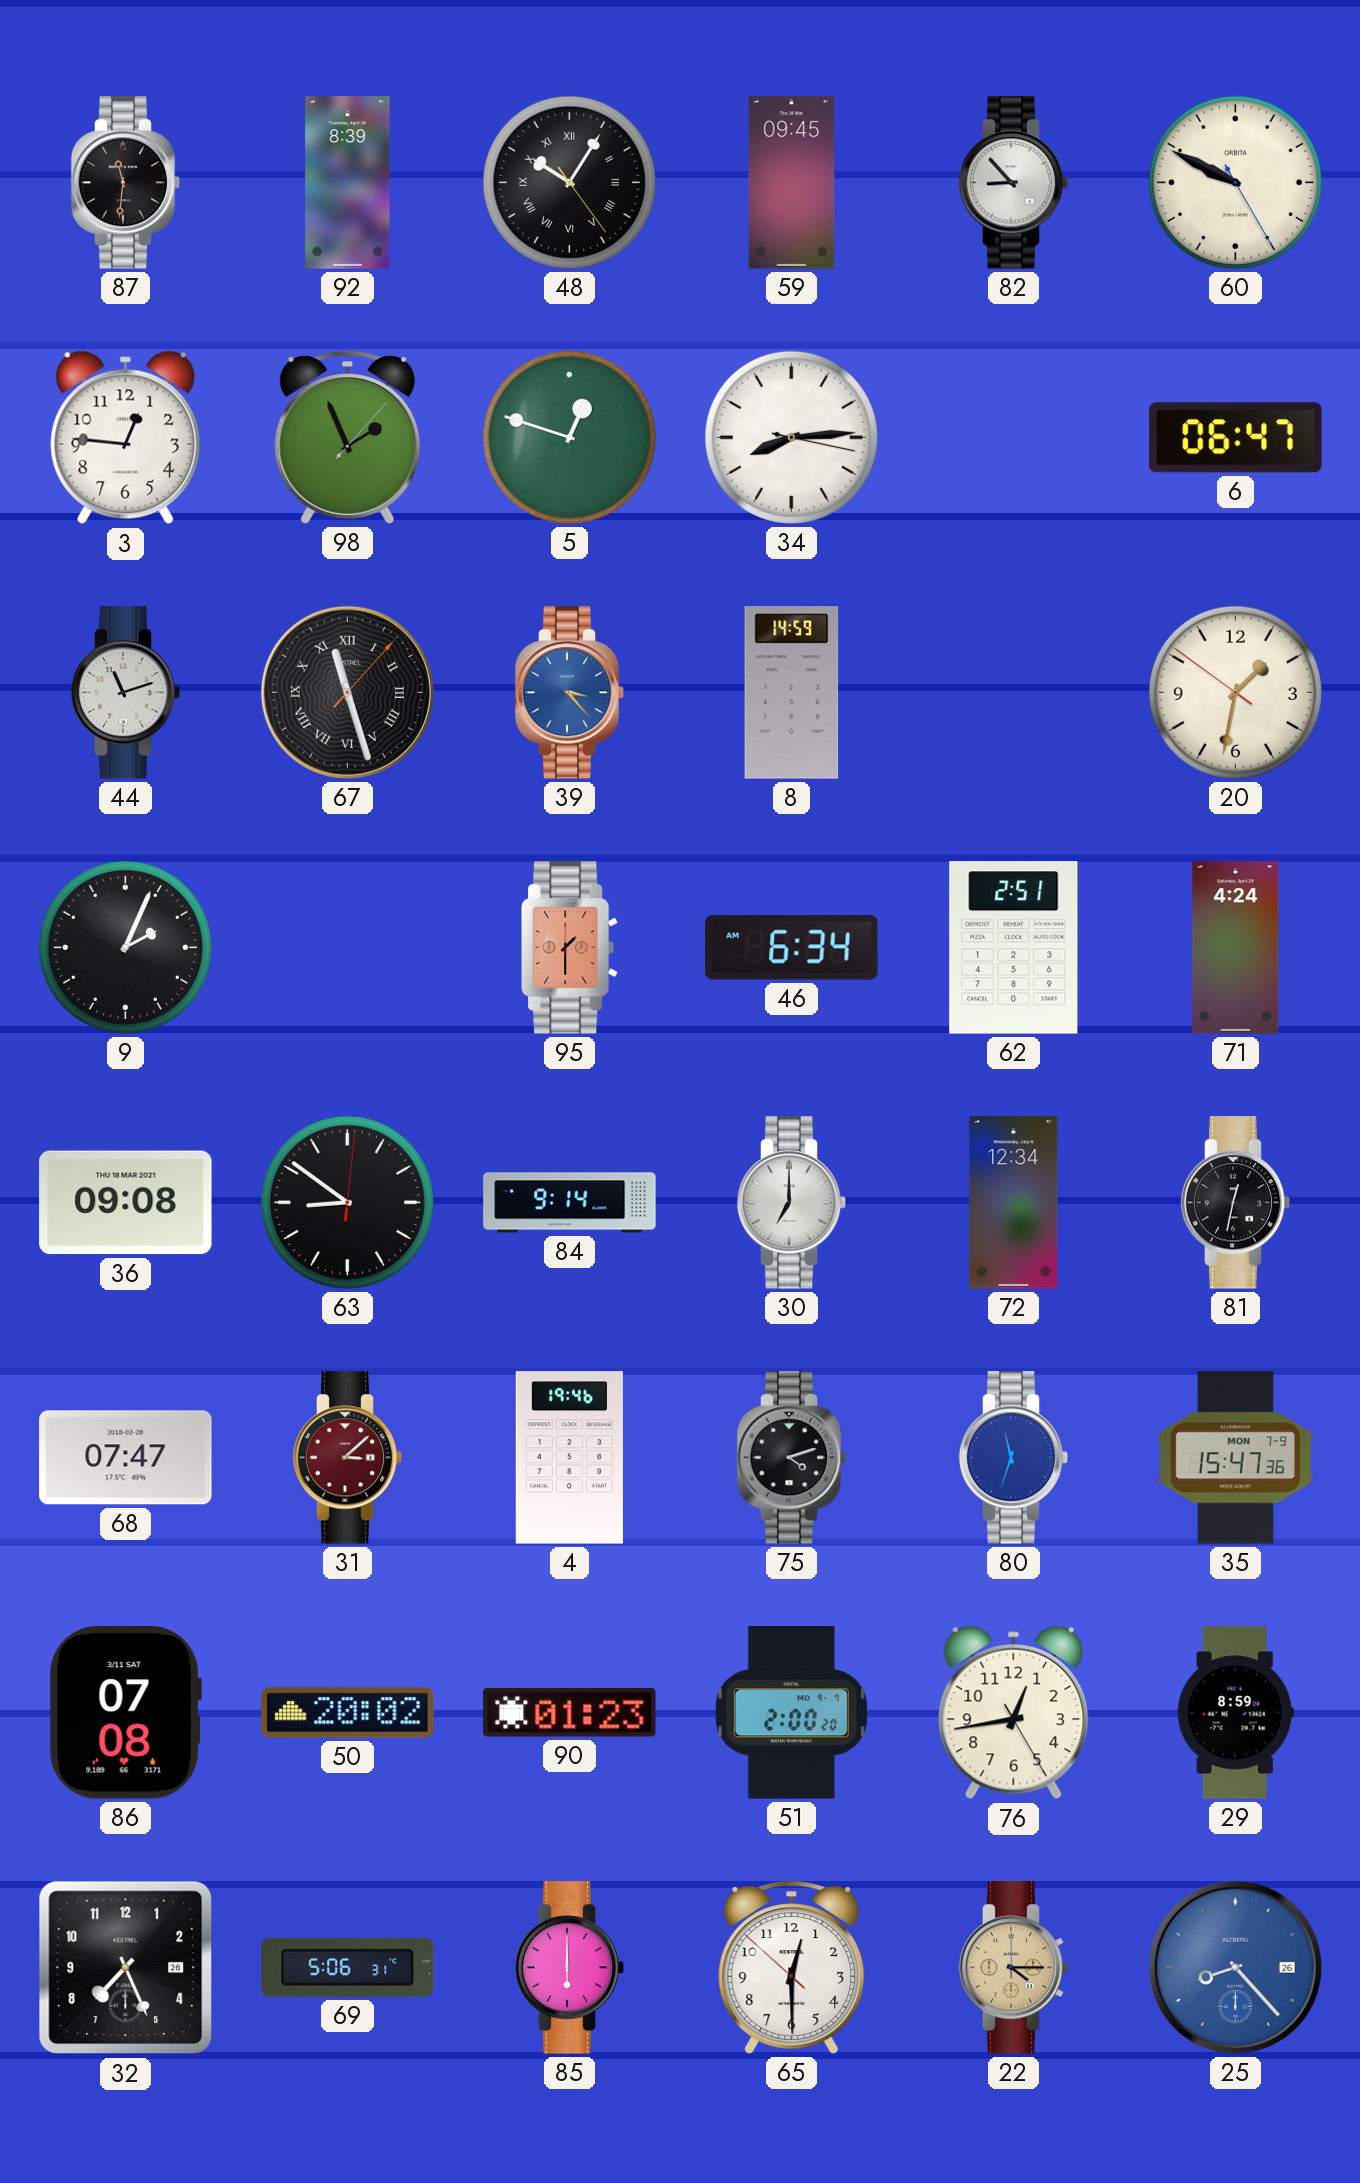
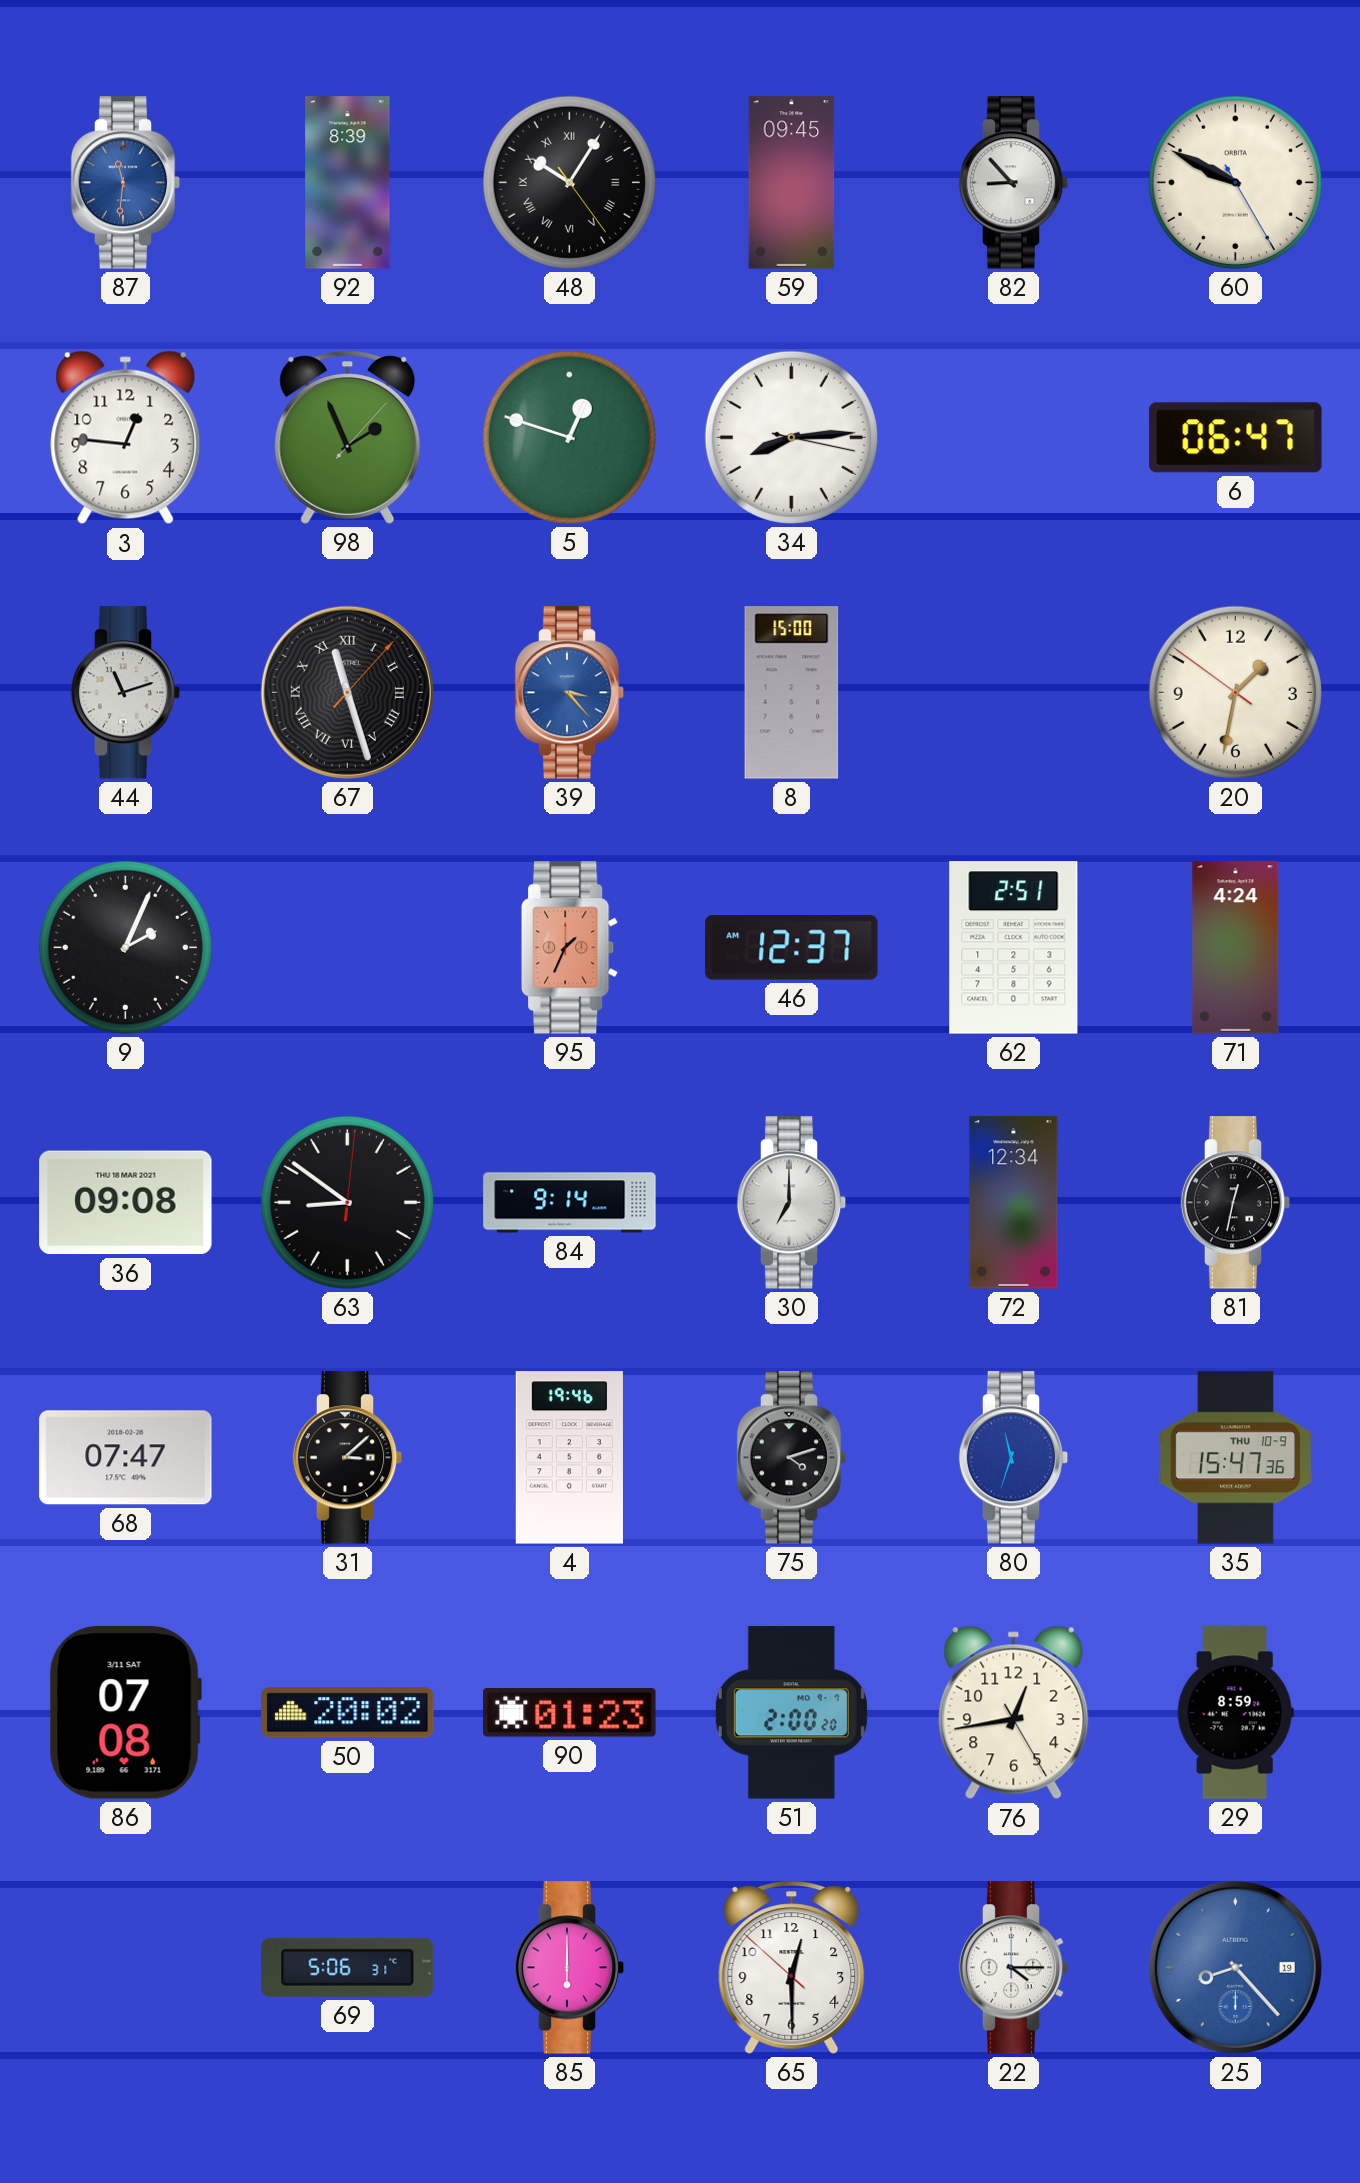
87 dial: black -> blue (126, 183)
8: 14:59 -> 15:00 (792, 693)
95: 1:30 -> 1:34 (571, 948)
46: 6:34 -> 12:37 (792, 948)
31 dial: burgundy -> black (348, 1458)
35 date: MON 7-9 -> THU 10-9 (1235, 1458)
32: 7:26 -> none (126, 1968)
22 dial: champagne -> white (1014, 1968)
25 date: 26 -> 19 (1235, 1967)
